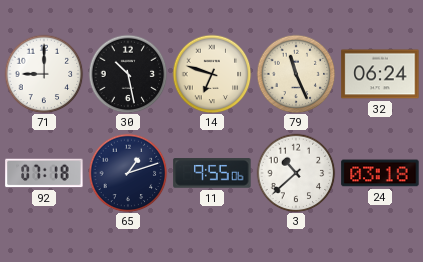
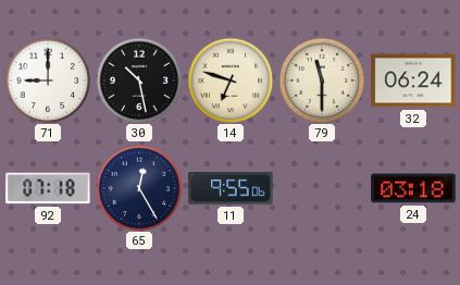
79: 11:26 -> 11:30 (322, 80)
65: 1:12 -> 12:25 (139, 188)
3: 10:38 -> none (296, 173)
